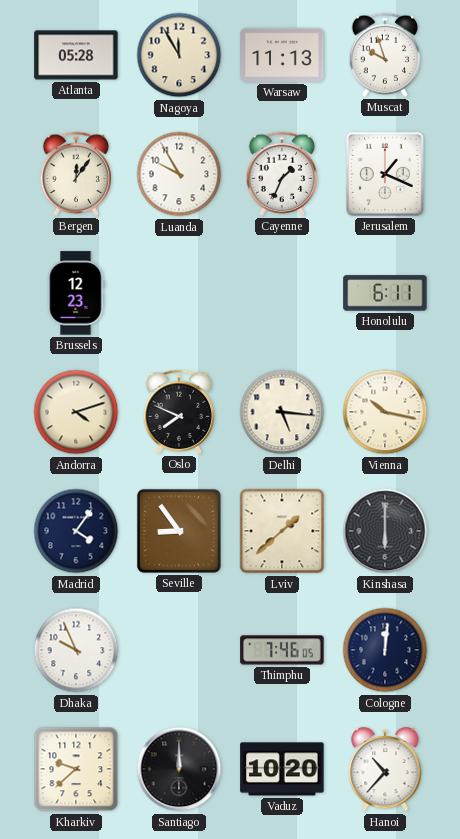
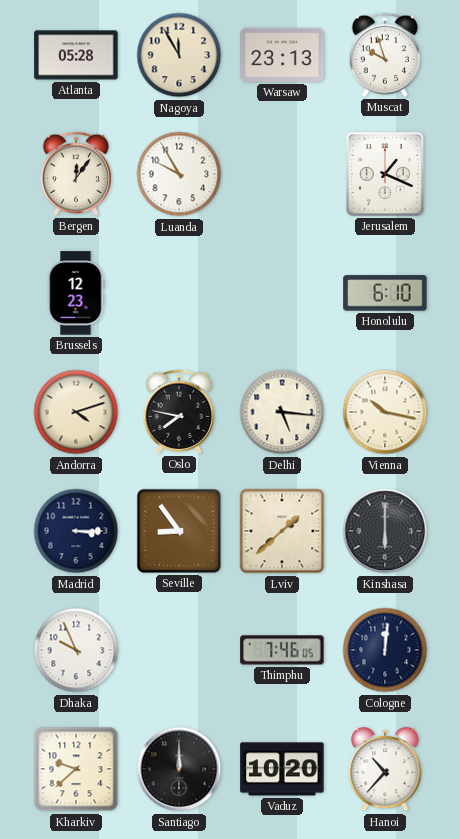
Warsaw: 11:13 -> 23:13 (282, 55)
Cayenne: 1:34 -> none (282, 174)
Honolulu: 6:11 -> 6:10 (385, 293)
Oslo: 7:49 -> 7:47 (179, 412)
Madrid: 4:06 -> 3:15 (76, 531)
